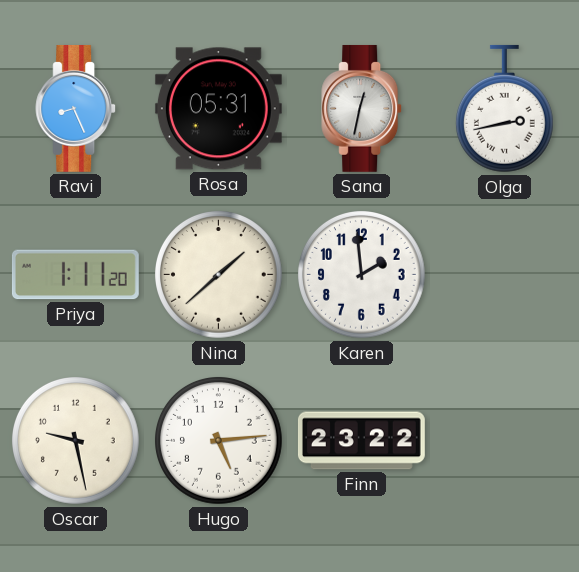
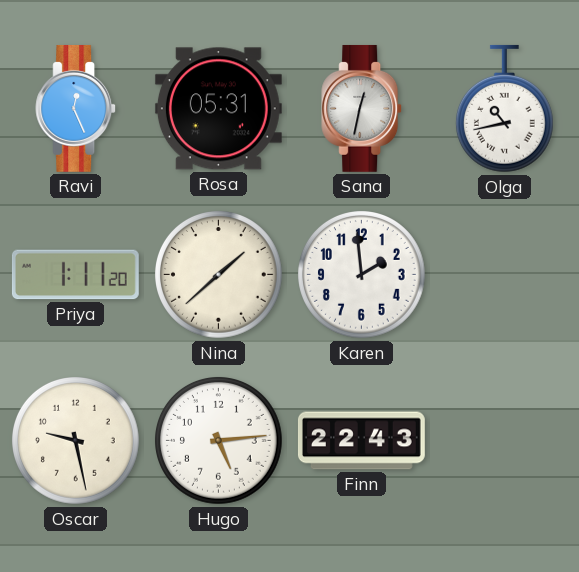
Ravi: 8:26 -> 12:26 (76, 108)
Olga: 2:43 -> 10:43 (504, 109)
Finn: 23:22 -> 22:43 (361, 441)
